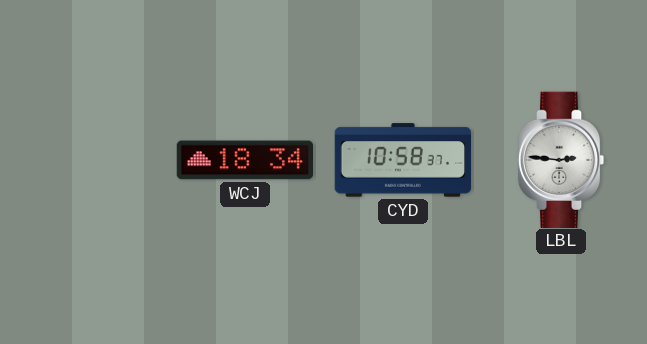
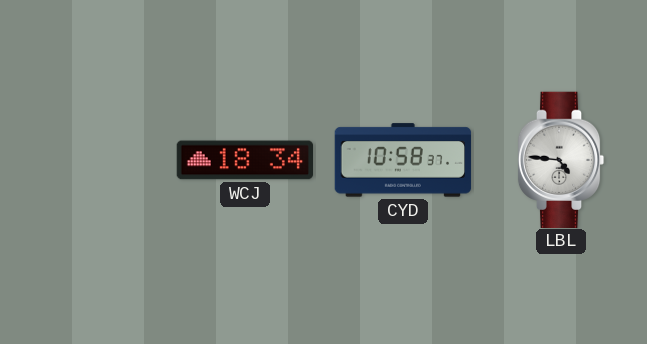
LBL: 2:46 -> 4:46 (561, 159)
